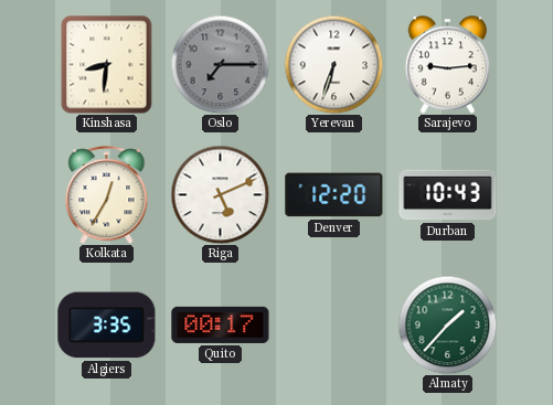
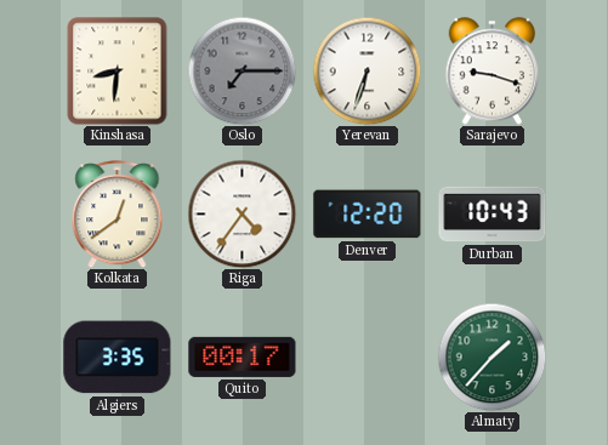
Sarajevo: 9:14 -> 9:18 (493, 72)
Kolkata: 12:35 -> 12:39 (118, 215)
Riga: 5:11 -> 4:36 (242, 213)
